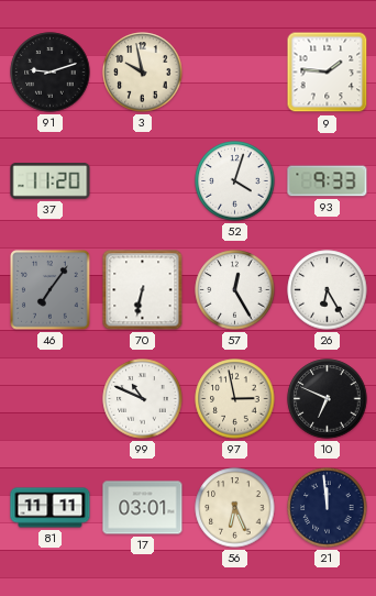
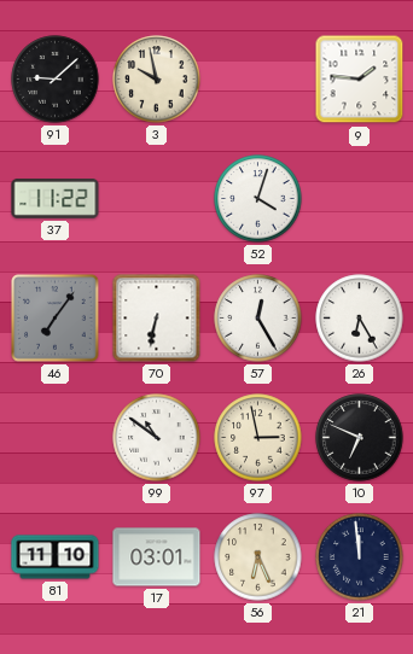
91: 9:12 -> 9:08 (56, 80)
37: 11:20 -> 11:22 (56, 199)
93: 9:33 -> none (328, 181)
99: 10:49 -> 10:51 (157, 438)
81: 11:11 -> 11:10 (56, 557)
